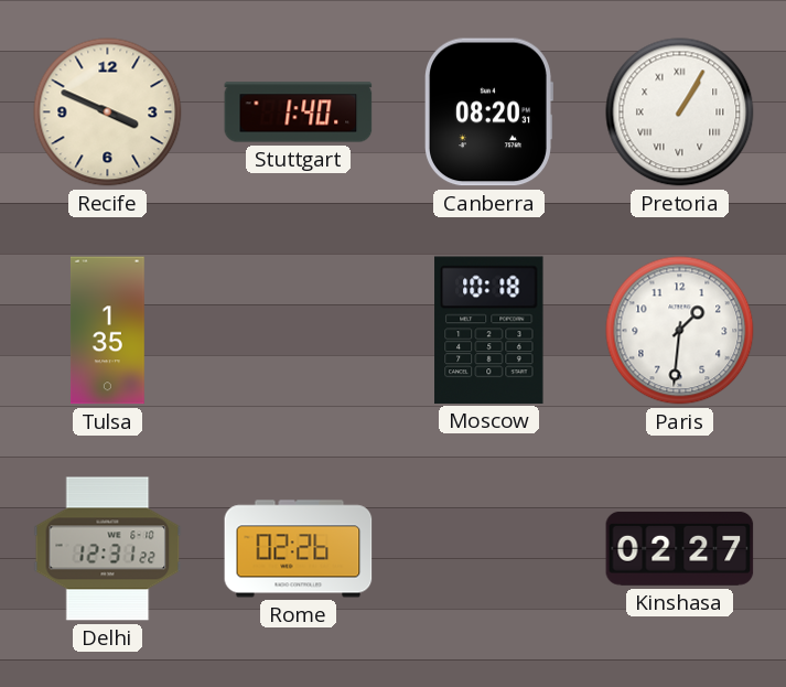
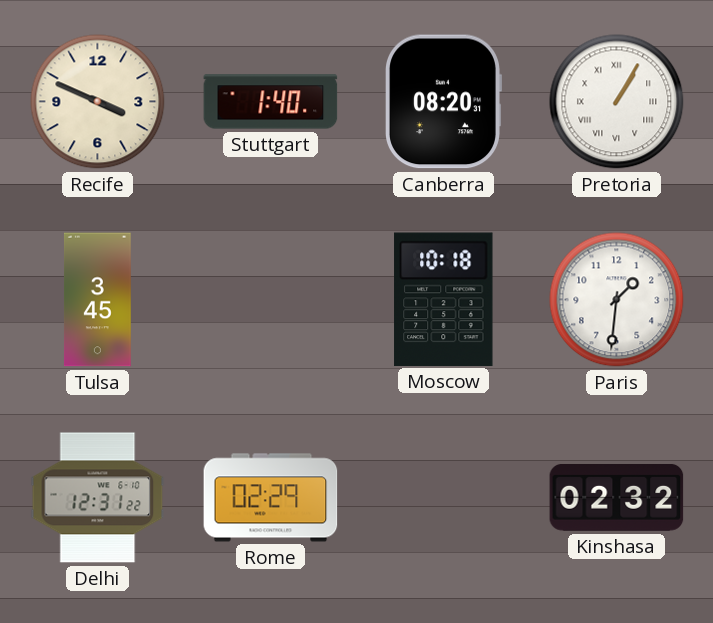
Tulsa: 1:35 -> 3:45 (97, 300)
Rome: 02:26 -> 02:29 (271, 498)
Kinshasa: 02:27 -> 02:32 (617, 498)
